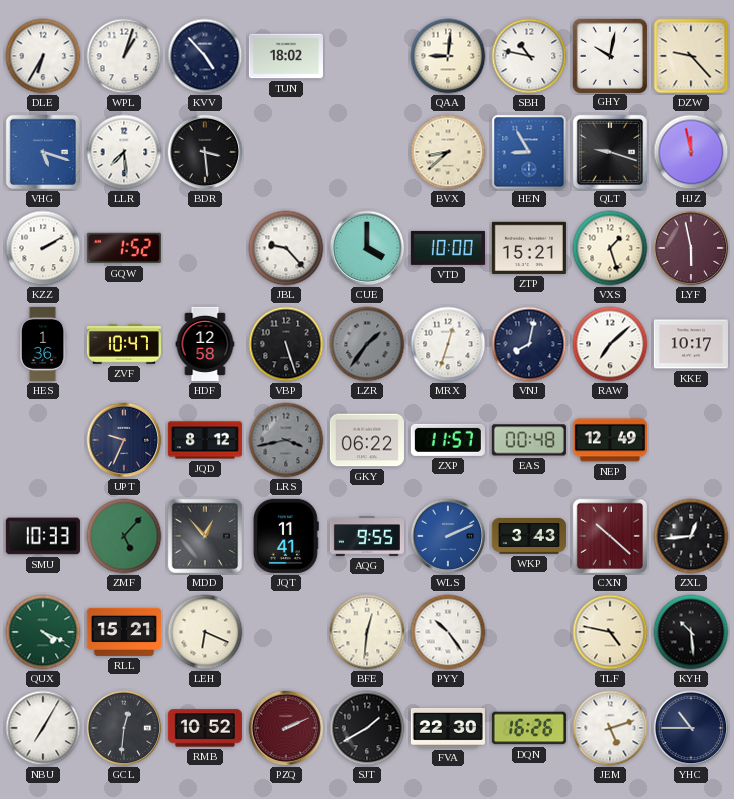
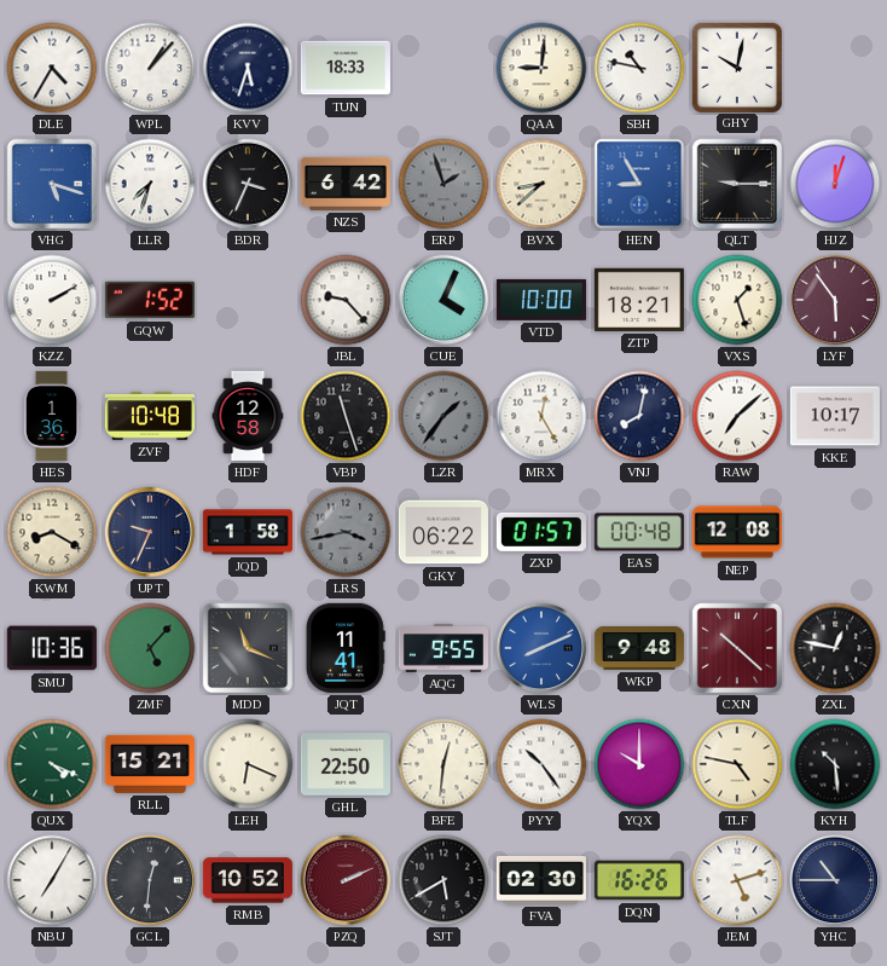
DLE: 6:35 -> 4:35 (52, 68)
WPL: 1:03 -> 1:07 (150, 68)
KVV: 4:53 -> 5:33 (248, 68)
TUN: 18:02 -> 18:33 (346, 68)
DZW: 9:23 -> none (691, 56)
LLR: 7:29 -> 7:33 (150, 184)
BDR: 3:29 -> 3:34 (248, 184)
NZS: none -> 6:42 (346, 184)
ERP: none -> 1:57 (443, 184)
QLT: 9:18 -> 9:15 (737, 184)
HJZ: 11:58 -> 12:03 (835, 184)
CUE: 4:00 -> 4:04 (443, 300)
ZTP: 15:21 -> 18:21 (639, 300)
LYF: 5:58 -> 5:54 (835, 300)
ZVF: 10:47 -> 10:48 (150, 416)
VBP: 5:27 -> 11:27 (346, 416)
MRX: 12:33 -> 12:25 (541, 416)
KWM: none -> 8:20 (52, 532)
JQD: 8:12 -> 1:58 (248, 532)
ZXP: 11:57 -> 01:57 (541, 532)
NEP: 12:49 -> 12:08 (737, 532)
SMU: 10:33 -> 10:36 (52, 648)
MDD: 12:53 -> 11:19 (248, 648)
WLS: 2:11 -> 8:11 (541, 648)
WKP: 3:43 -> 9:48 (639, 649)
ZXL: 12:44 -> 12:47 (835, 648)
GHL: none -> 22:50 (346, 764)
YQX: none -> 10:00 (639, 764)
SJT: 1:40 -> 5:40 (443, 880)
FVA: 22:30 -> 02:30 (541, 881)
